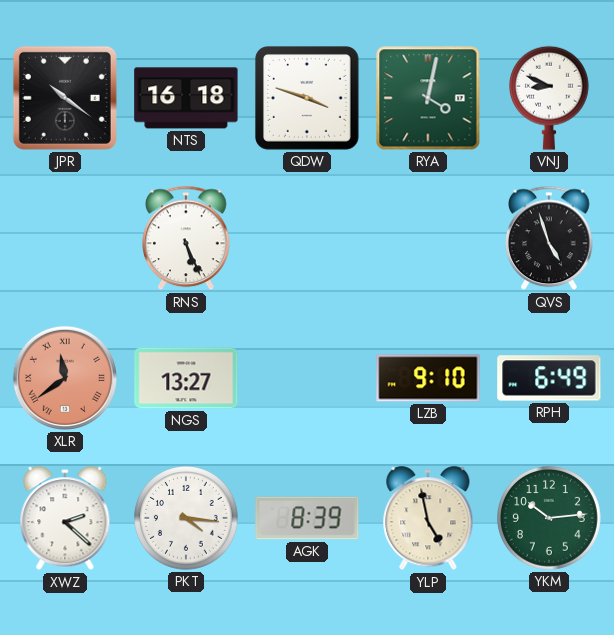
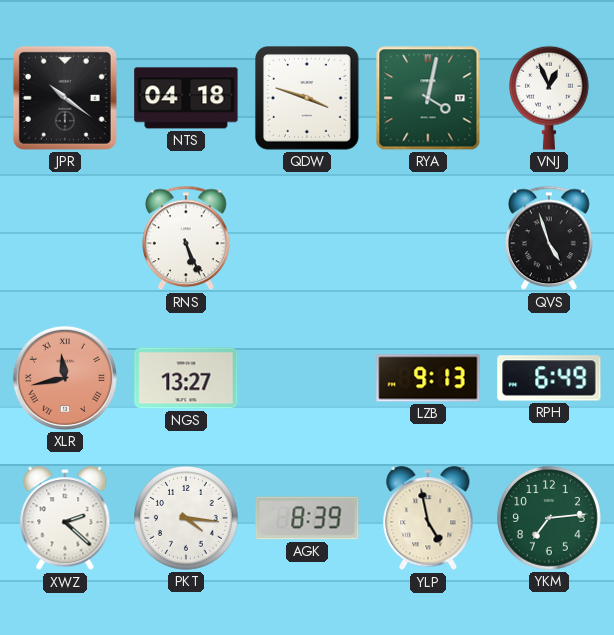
NTS: 16:18 -> 04:18 (186, 98)
VNJ: 8:49 -> 12:56 (549, 98)
XLR: 11:39 -> 11:43 (65, 378)
LZB: 9:10 -> 9:13 (428, 378)
YKM: 10:14 -> 7:14 (550, 519)
